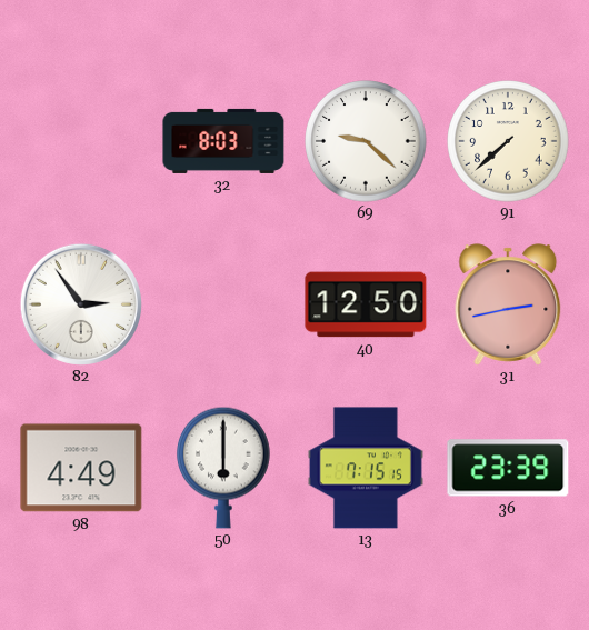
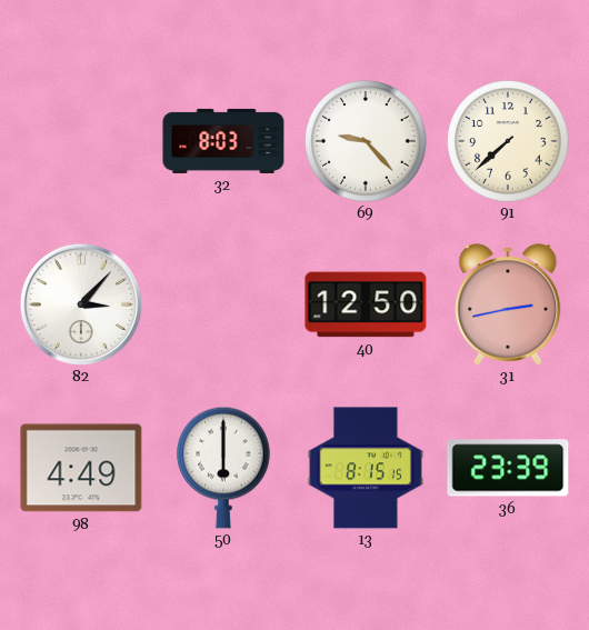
69: 9:22 -> 9:23 (366, 141)
82: 2:54 -> 3:07 (81, 304)
13: 7:15 -> 8:15 (366, 468)
